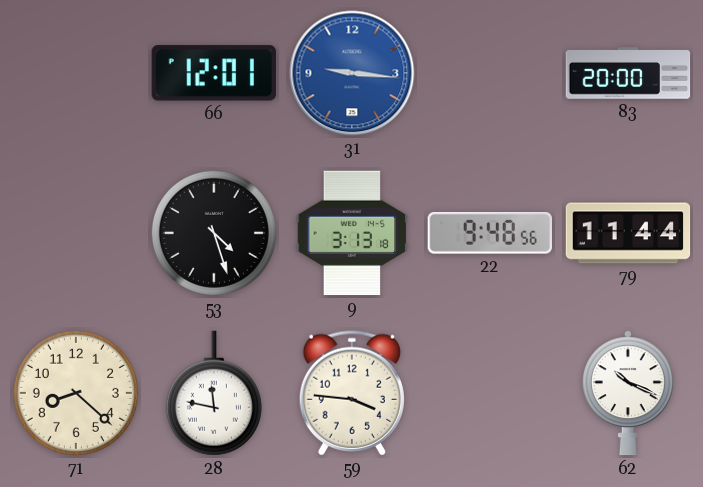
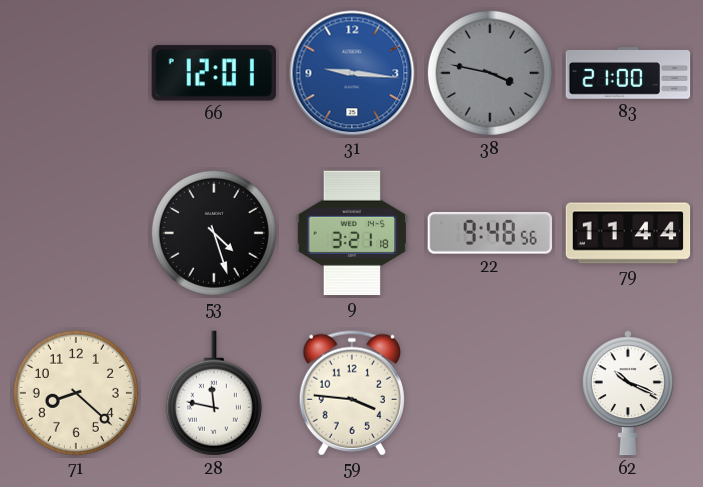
38: none -> 3:47 (490, 73)
83: 20:00 -> 21:00 (628, 73)
9: 3:13 -> 3:21 (352, 233)
